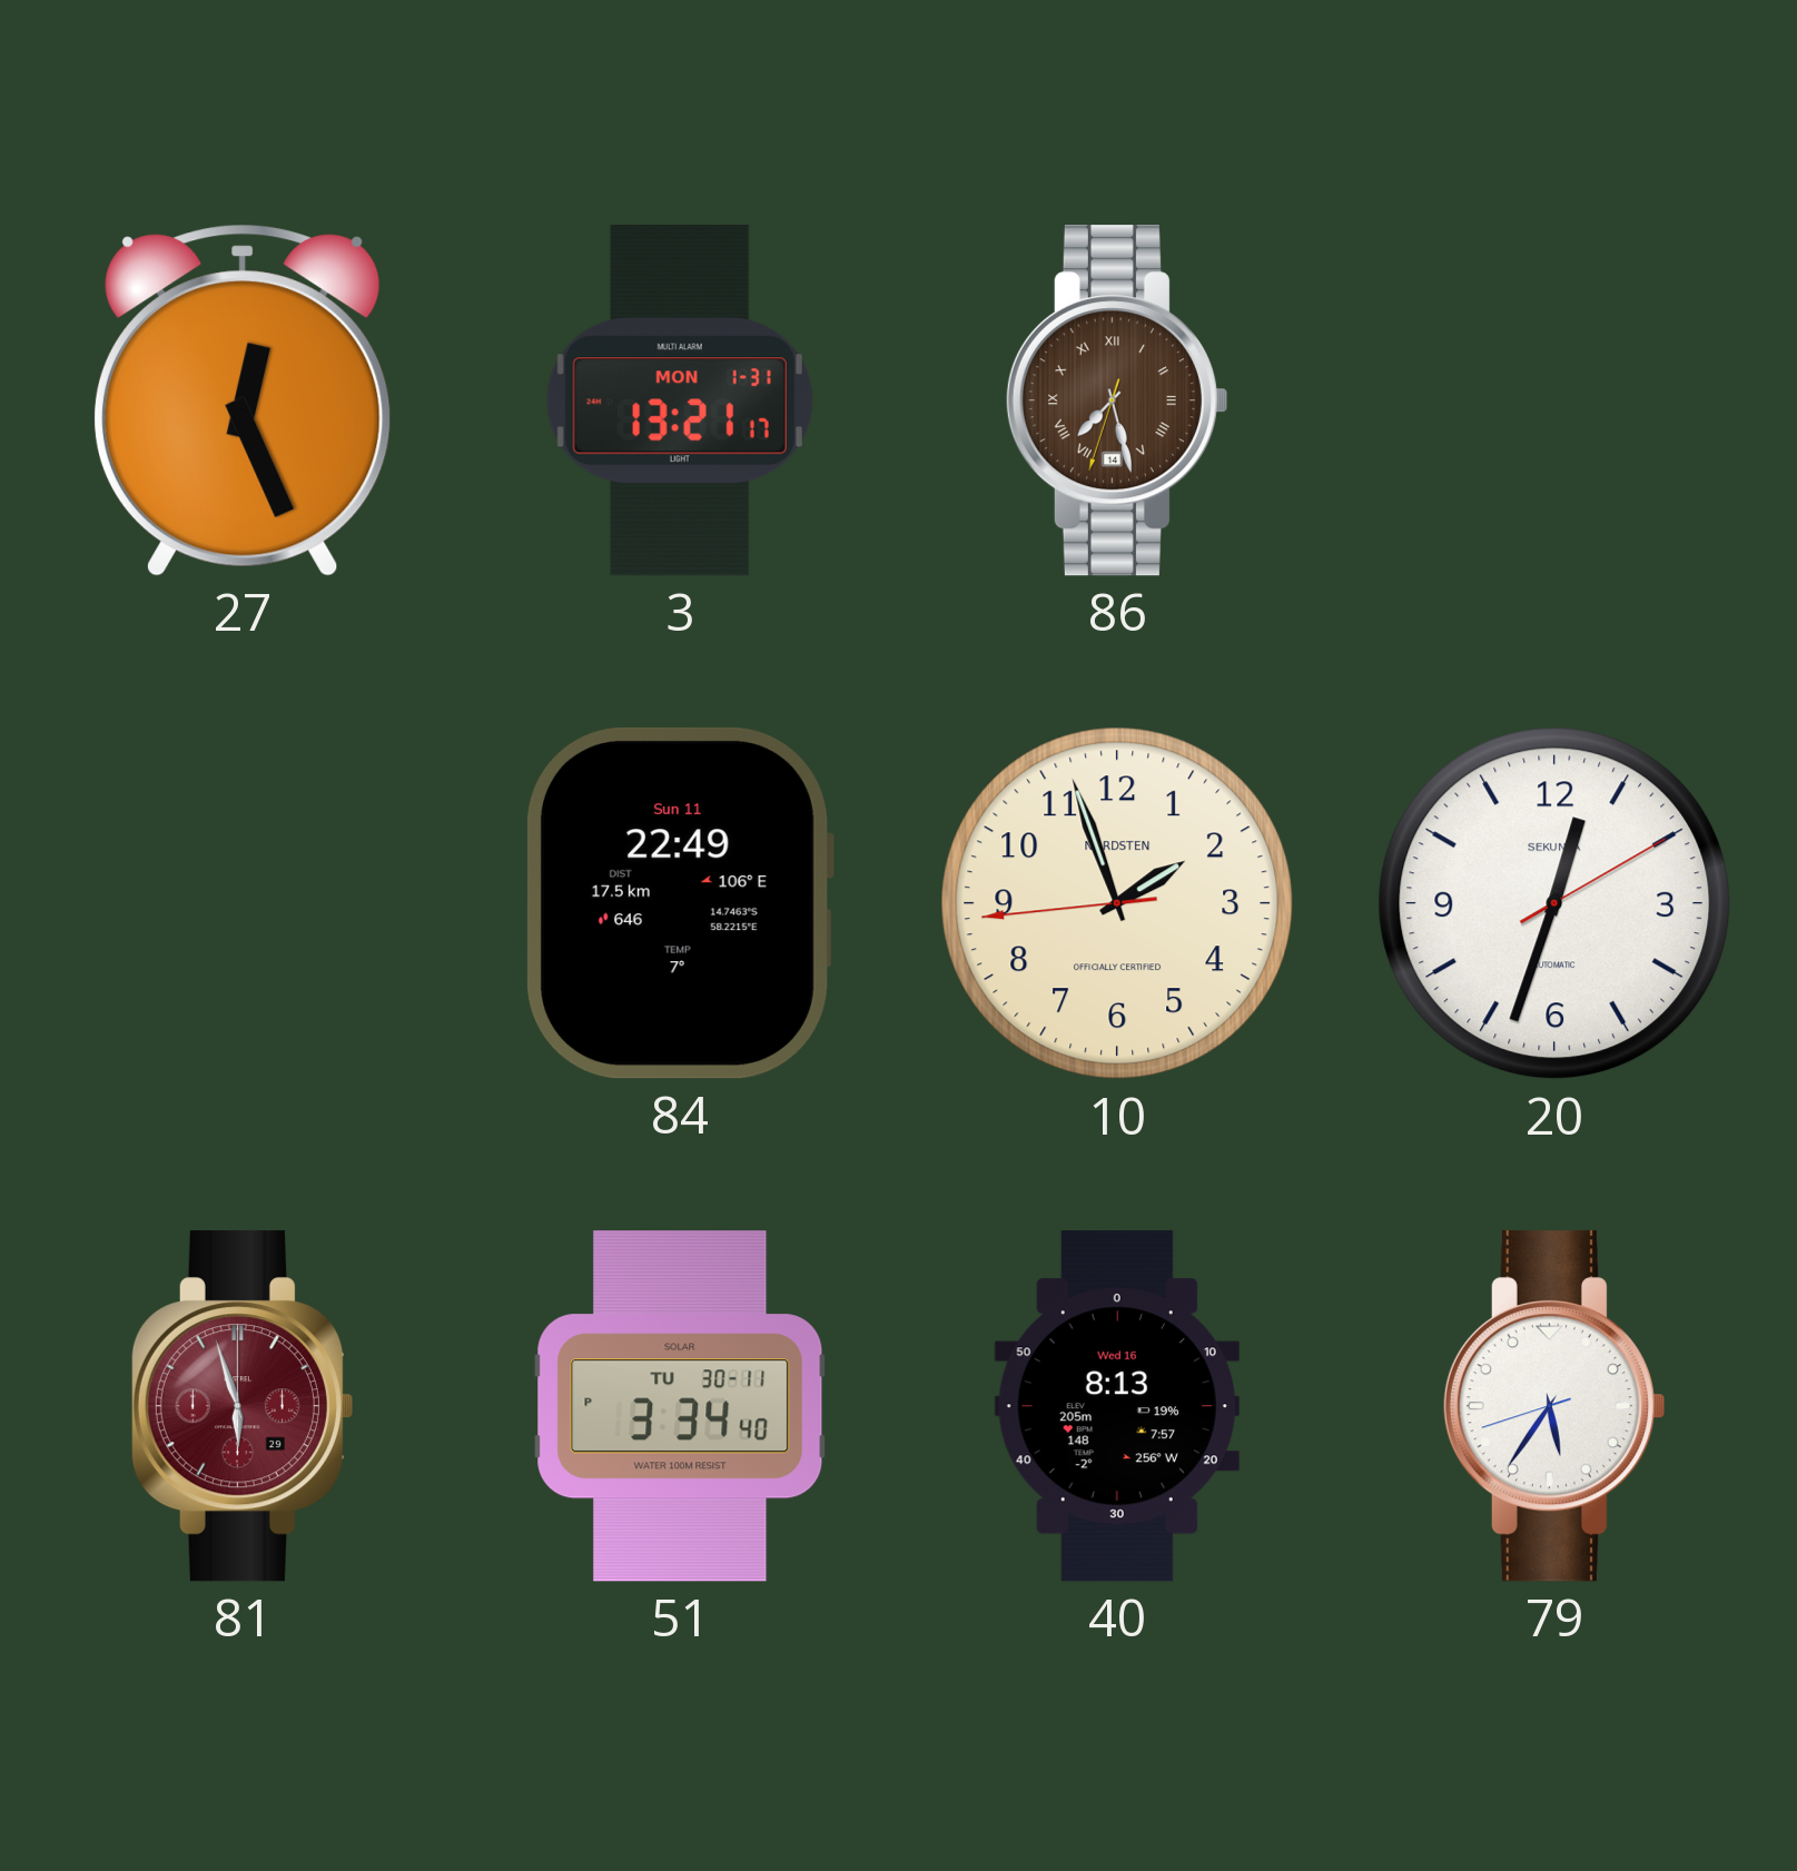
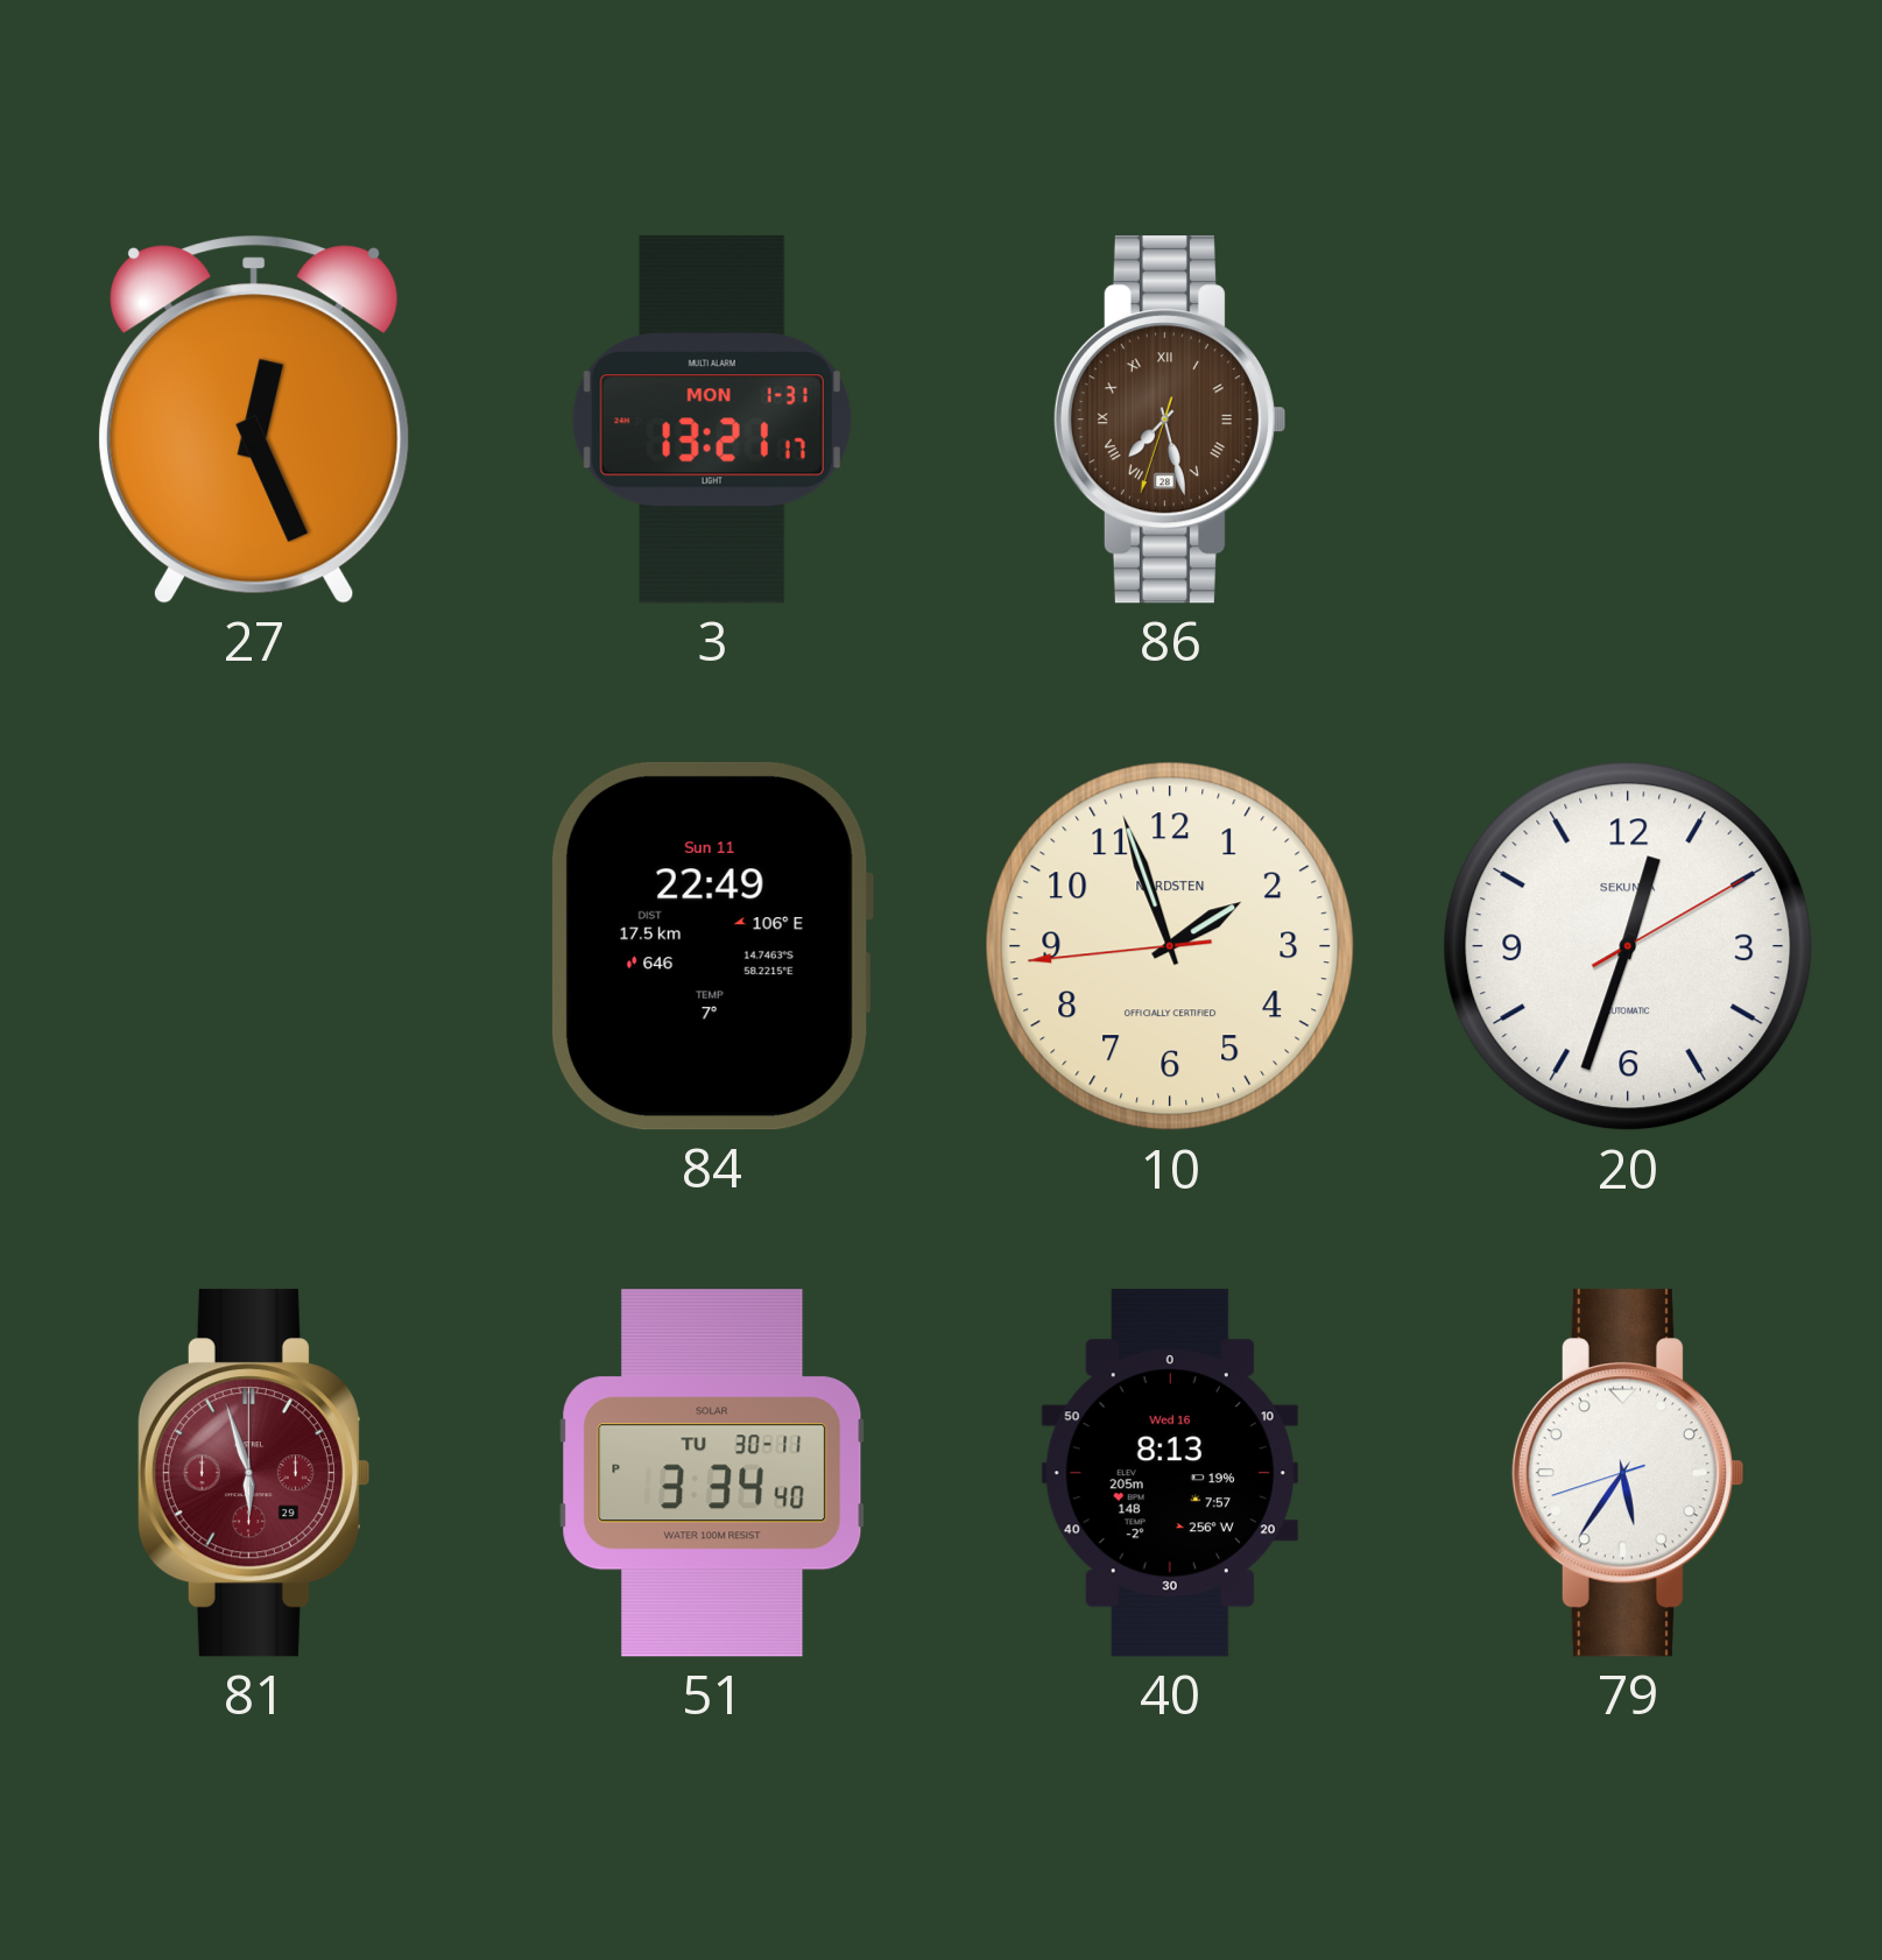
86 date: 14 -> 28 (1169, 420)
